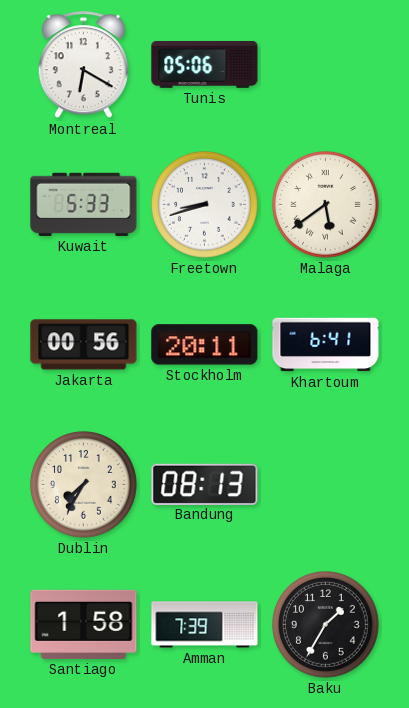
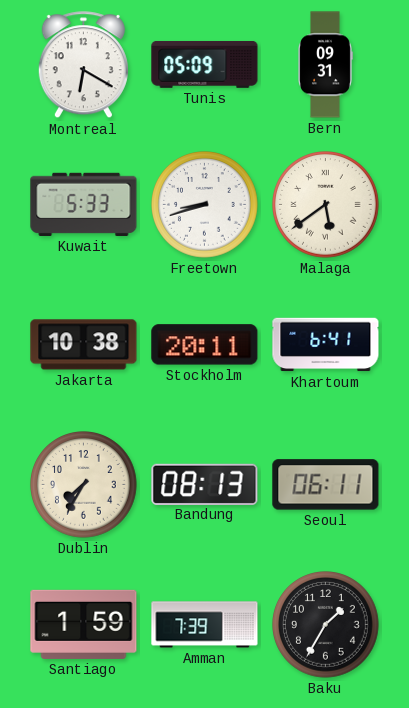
Tunis: 05:06 -> 05:09 (205, 64)
Bern: none -> 09:31 (325, 65)
Jakarta: 00:56 -> 10:38 (84, 345)
Seoul: none -> 06:11 (326, 485)
Santiago: 1:58 -> 1:59 (84, 624)
